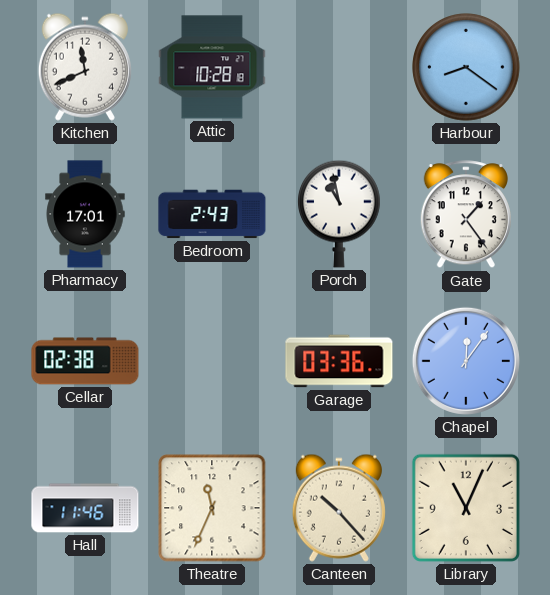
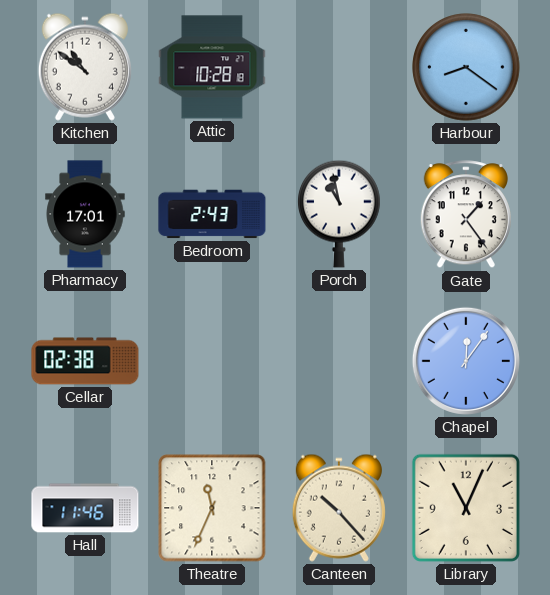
Kitchen: 11:41 -> 10:51 (85, 67)
Garage: 03:36 -> none (339, 361)
